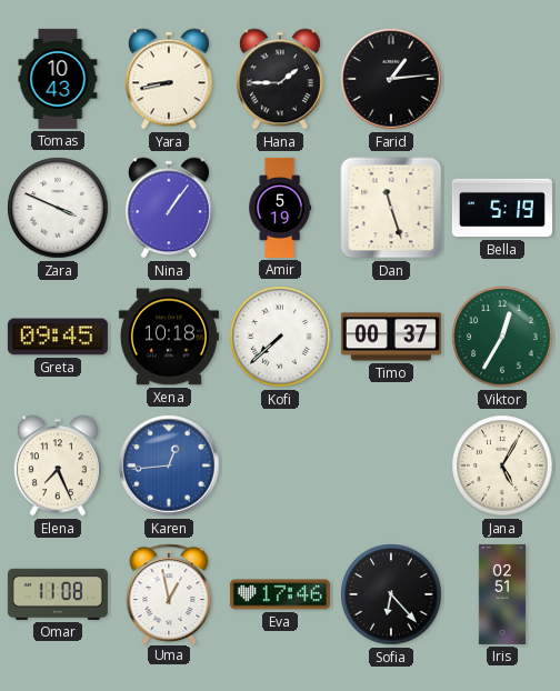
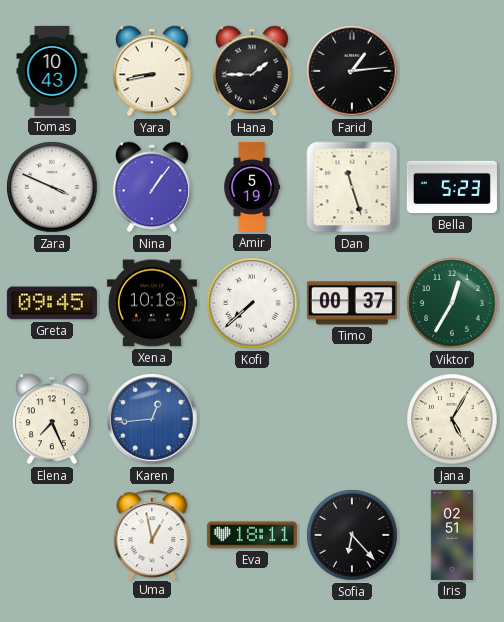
Bella: 5:19 -> 5:23 (452, 187)
Omar: 11:08 -> none (58, 594)
Eva: 17:46 -> 18:11 (252, 535)
